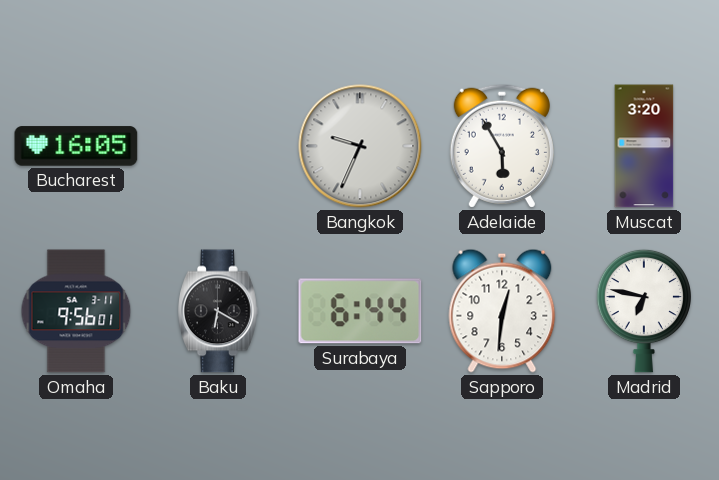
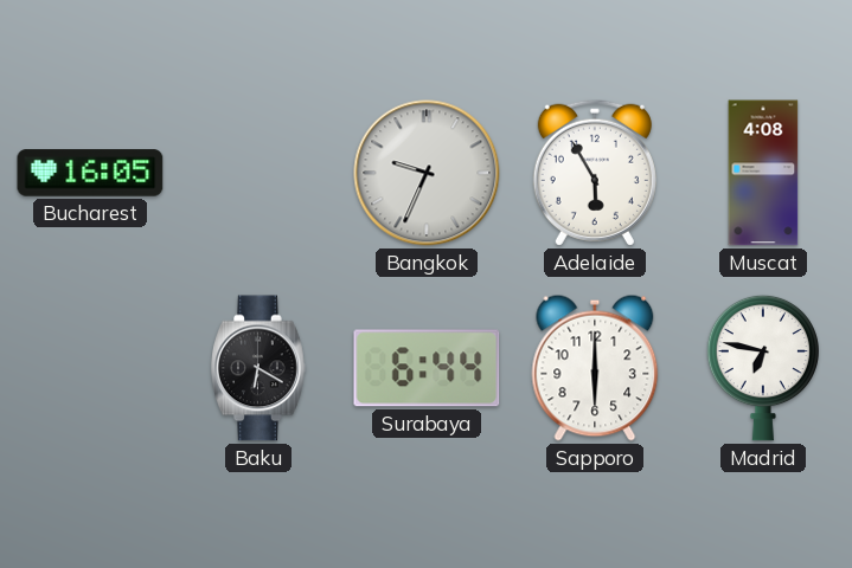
Muscat: 3:20 -> 4:08 (763, 173)
Omaha: 9:56 -> none (76, 311)
Sapporo: 12:31 -> 6:00 (595, 368)
